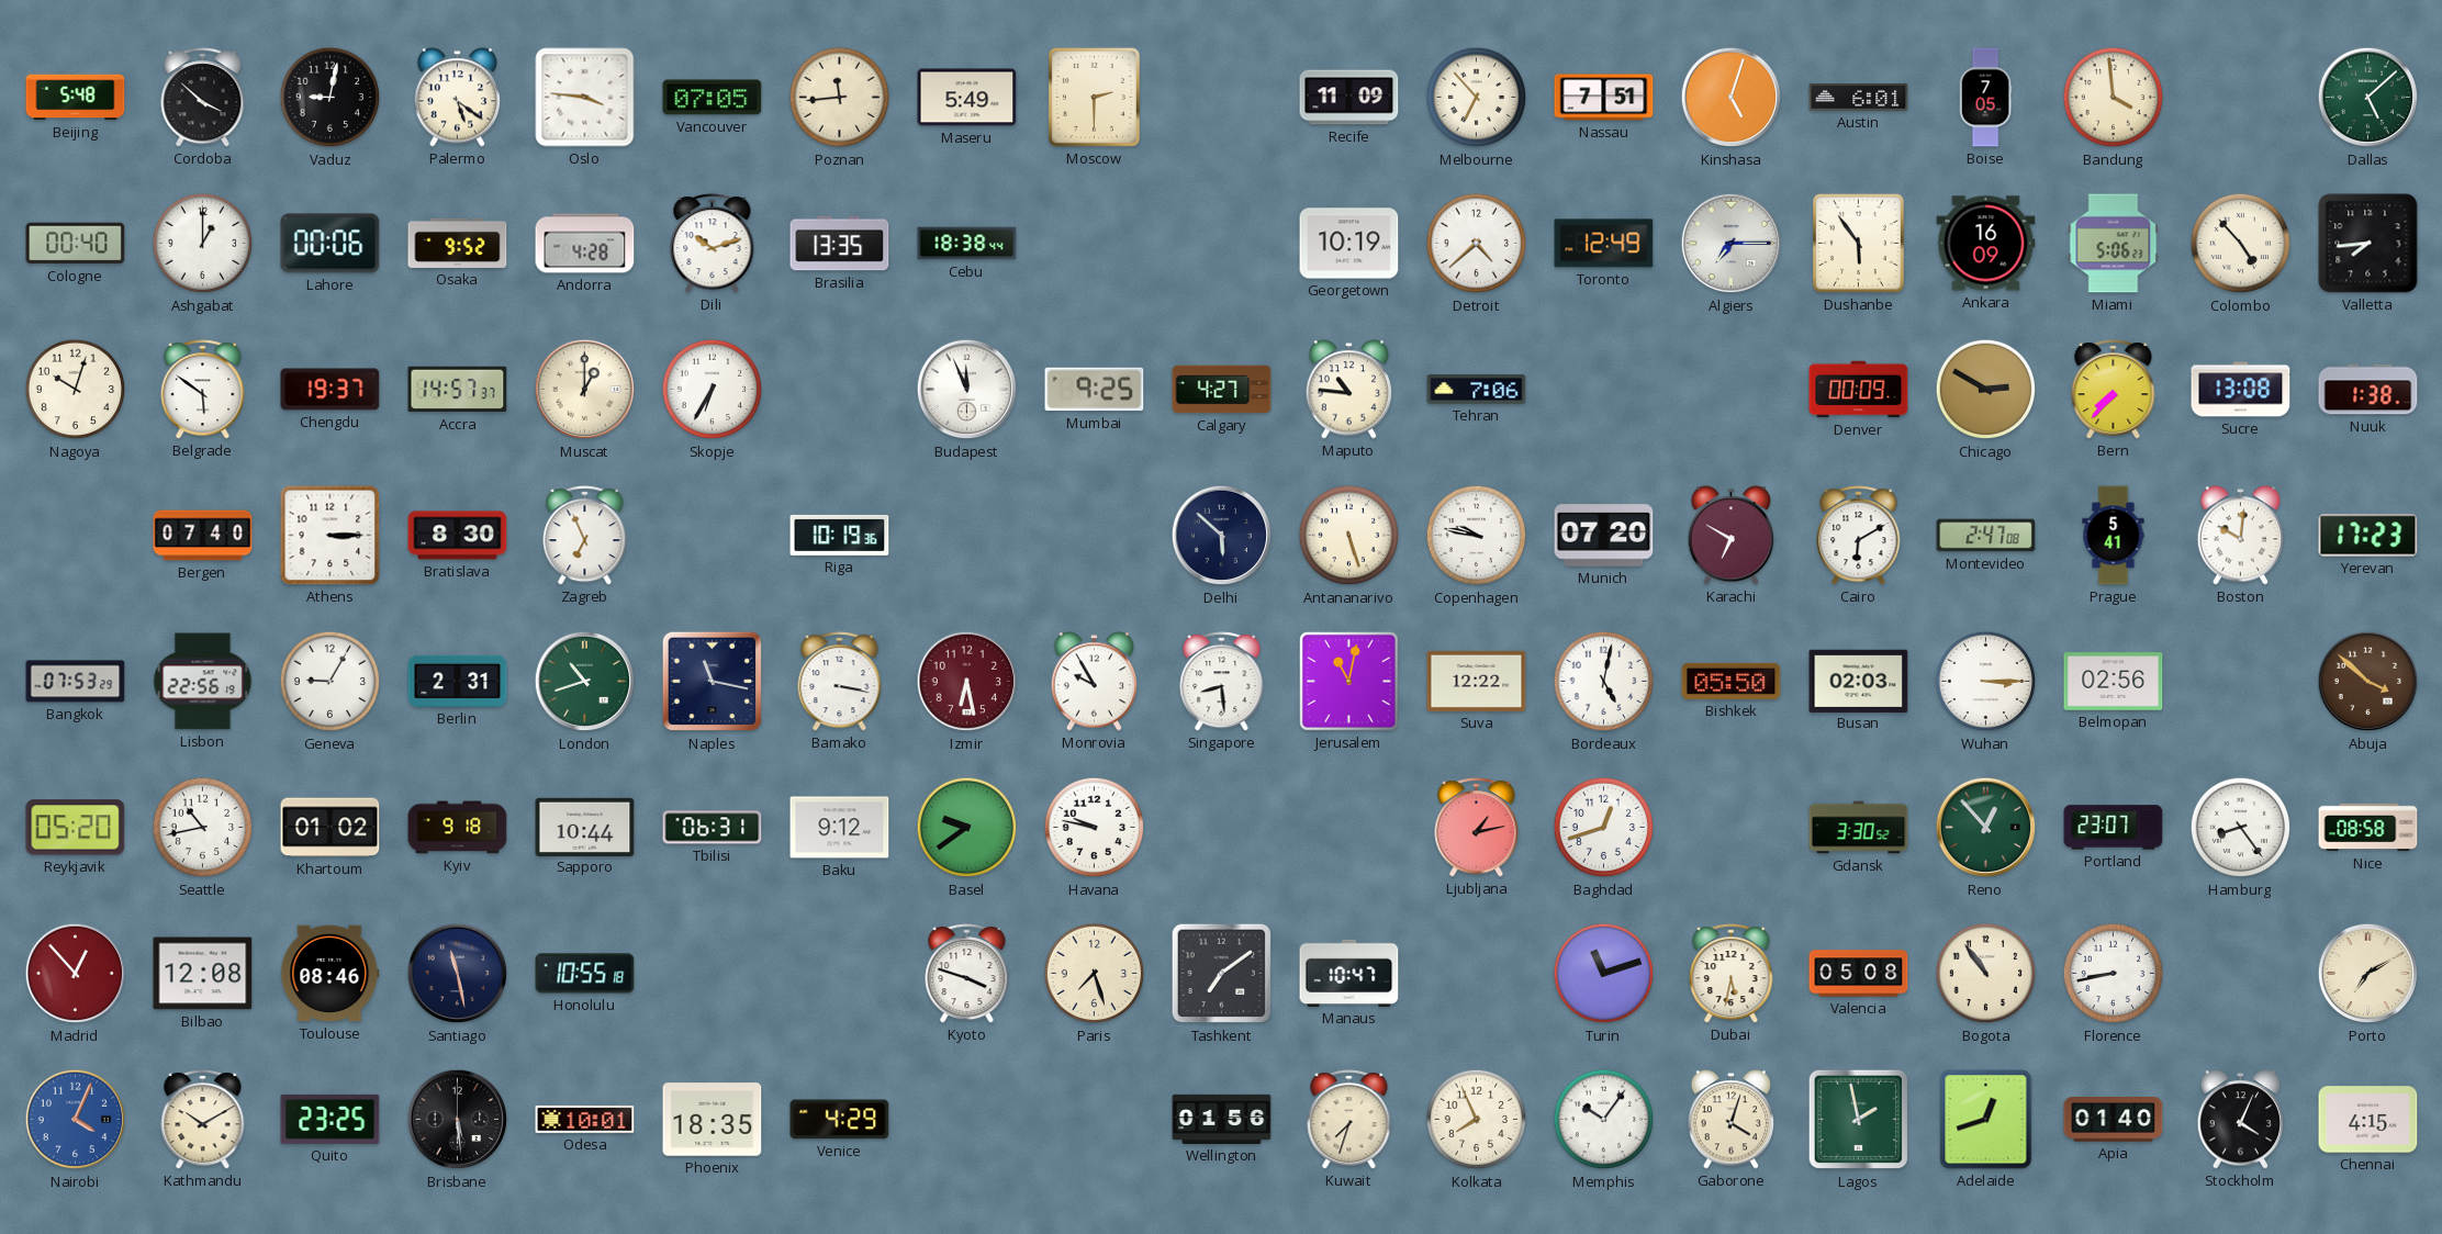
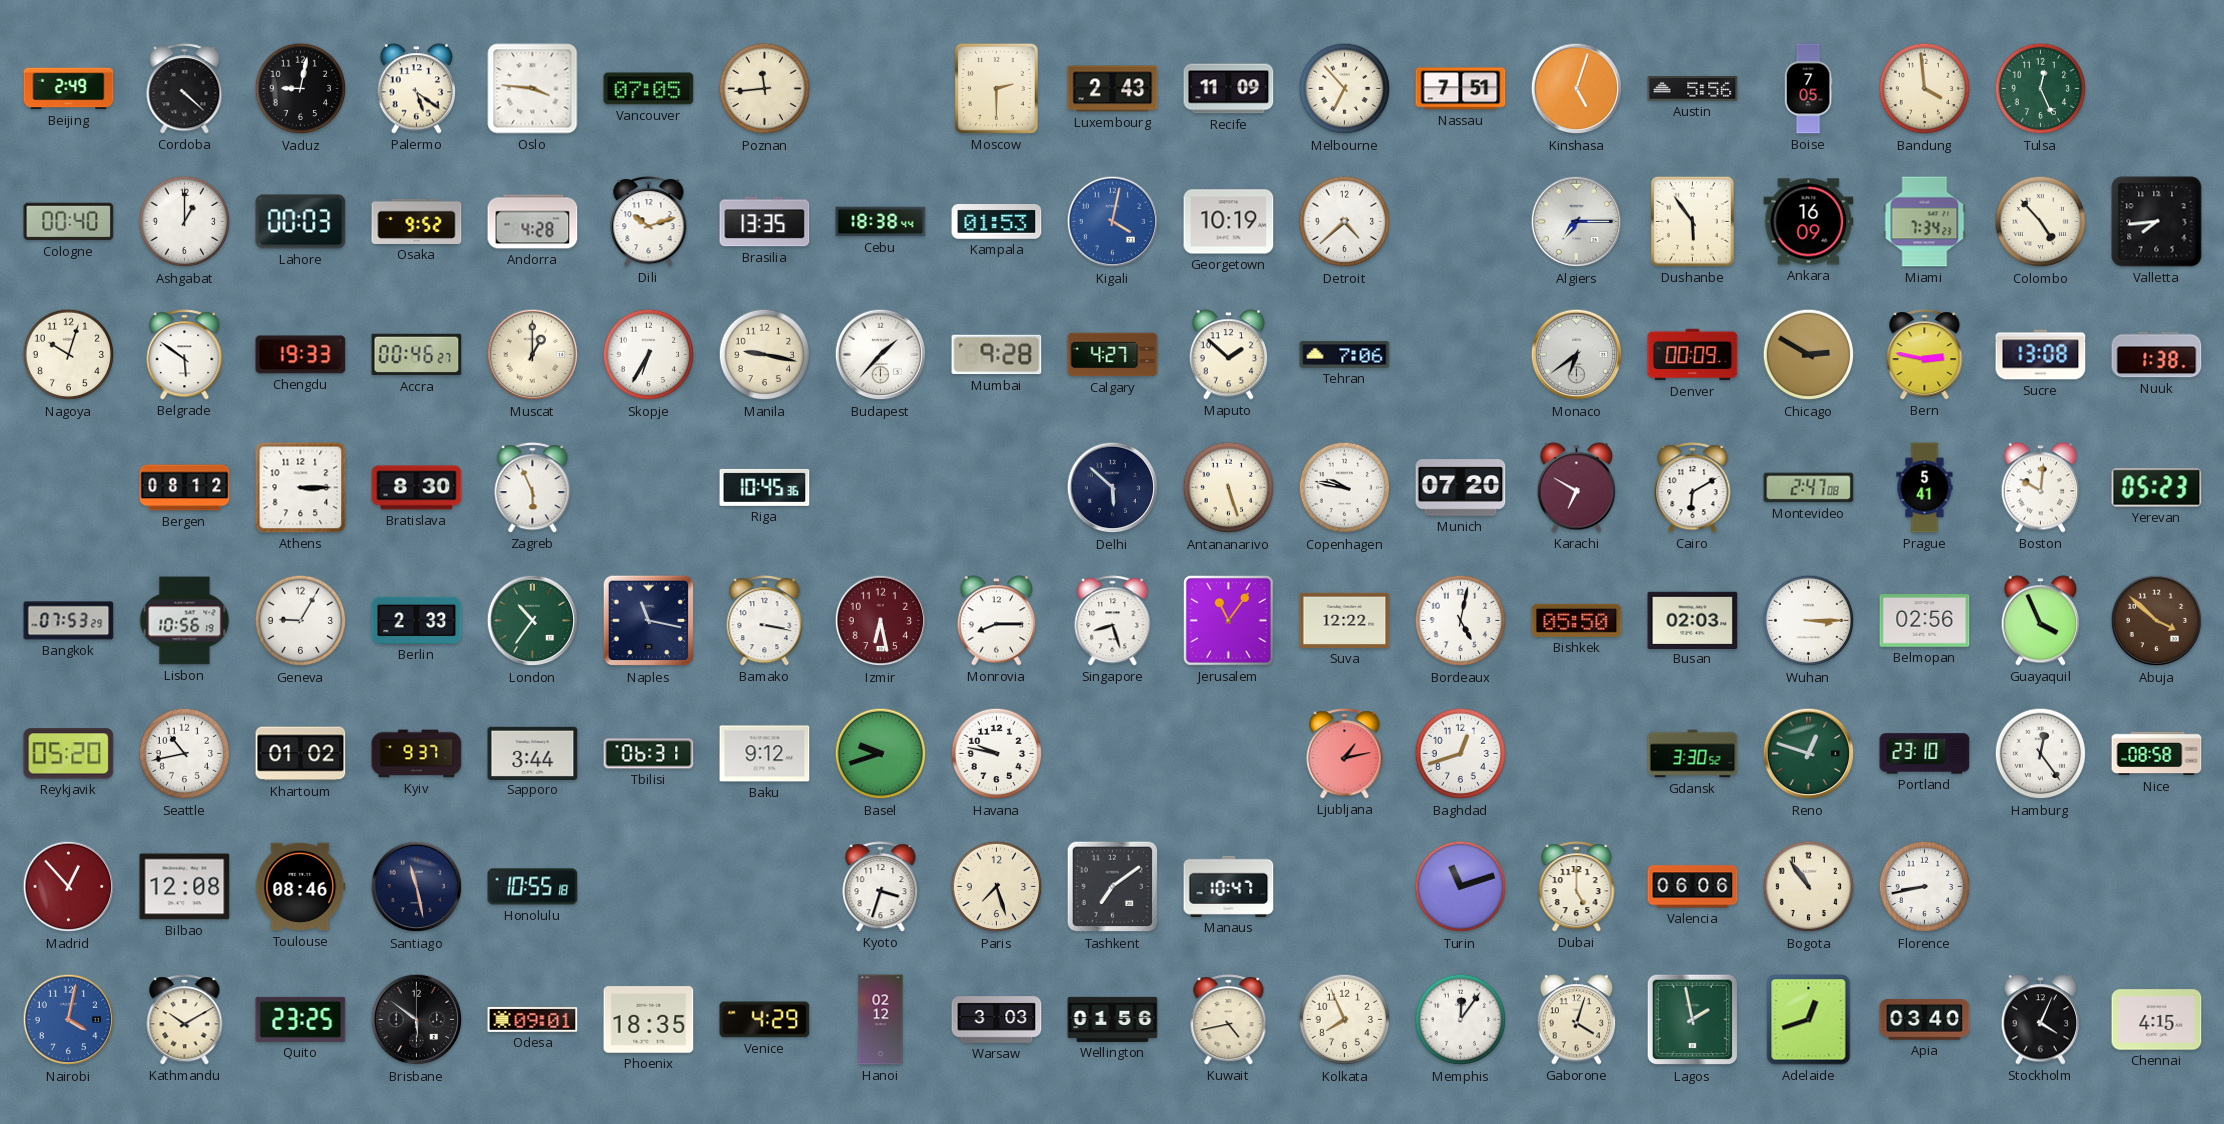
Beijing: 5:48 -> 2:49 (69, 89)
Cordoba: 3:52 -> 4:22 (185, 89)
Maseru: 5:49 -> none (967, 98)
Luxembourg: none -> 2:43 (1113, 89)
Austin: 6:01 -> 5:56 (1693, 89)
Tulsa: none -> 12:26 (2041, 89)
Dallas: 5:08 -> none (2368, 98)
Lahore: 00:06 -> 00:03 (301, 222)
Kampala: none -> 01:53 (997, 222)
Kigali: none -> 4:02 (1113, 222)
Toronto: 12:49 -> none (1604, 244)
Miami: 5:06 -> 7:34 (1925, 222)
Chengdu: 19:37 -> 19:33 (301, 355)
Accra: 14:57 -> 00:46 (417, 355)
Manila: none -> 9:17 (765, 355)
Budapest: 11:56 -> 1:37 (881, 355)
Mumbai: 9:25 -> 9:28 (997, 355)
Maputo: 10:46 -> 1:52 (1229, 355)
Monaco: none -> 6:39 (1577, 355)
Bern: 7:37 -> 2:47 (1925, 355)
Bergen: 07:40 -> 08:12 (185, 488)
Zagreb: 6:56 -> 5:56 (533, 488)
Riga: 10:19 -> 10:45 (765, 487)
Yerevan: 17:23 -> 05:23 (2157, 488)
Lisbon: 22:56 -> 10:56 (185, 621)
Berlin: 2:31 -> 2:33 (417, 620)
London: 10:42 -> 10:36 (533, 621)
Monrovia: 9:55 -> 8:15 (997, 621)
Singapore: 8:29 -> 8:27 (1113, 621)
Jerusalem: 11:02 -> 11:06 (1228, 620)
Guayaquil: none -> 3:56 (2041, 621)
Kyiv: 9:18 -> 9:37 (417, 754)
Sapporo: 10:44 -> 3:44 (533, 753)
Basel: 9:39 -> 9:42 (881, 754)
Reno: 12:53 -> 12:48 (1809, 754)
Portland: 23:07 -> 23:10 (1925, 754)
Hamburg: 8:24 -> 12:24 (2041, 754)
Kyoto: 3:48 -> 3:33 (881, 887)
Dubai: 5:32 -> 5:00 (1577, 887)
Valencia: 05:08 -> 06:06 (1693, 887)
Porto: 7:10 -> none (2368, 974)
Nairobi: 4:04 -> 4:02 (69, 1020)
Brisbane: 5:29 -> 5:51 (417, 1020)
Odesa: 10:01 -> 09:01 (533, 1020)
Hanoi: none -> 02:12 (881, 1020)
Warsaw: none -> 3:03 (997, 1020)
Kuwait: 7:33 -> 4:43 (1229, 1020)
Memphis: 10:06 -> 12:06 (1461, 1020)
Apia: 01:40 -> 03:40 (1925, 1020)
